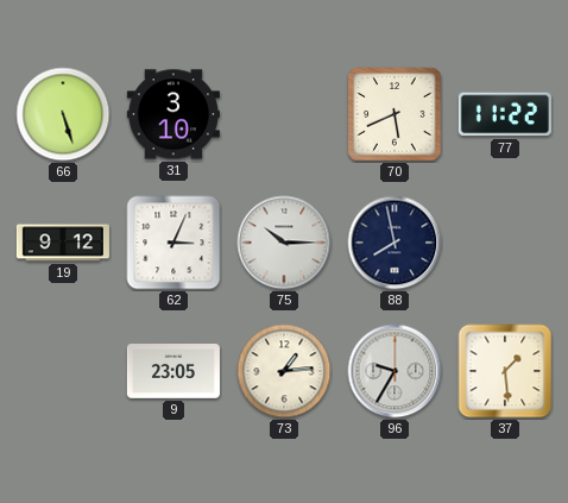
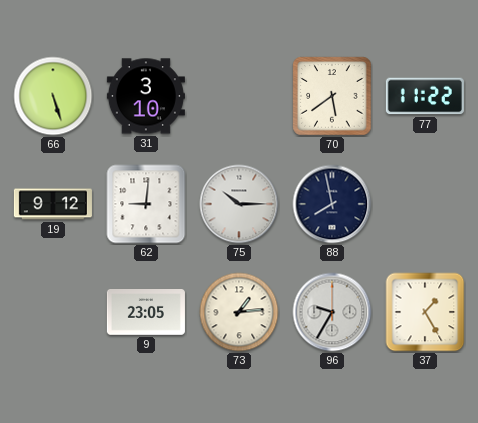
70: 5:41 -> 5:39 (332, 96)
62: 3:04 -> 9:01 (146, 204)
37: 1:29 -> 1:25 (425, 312)
